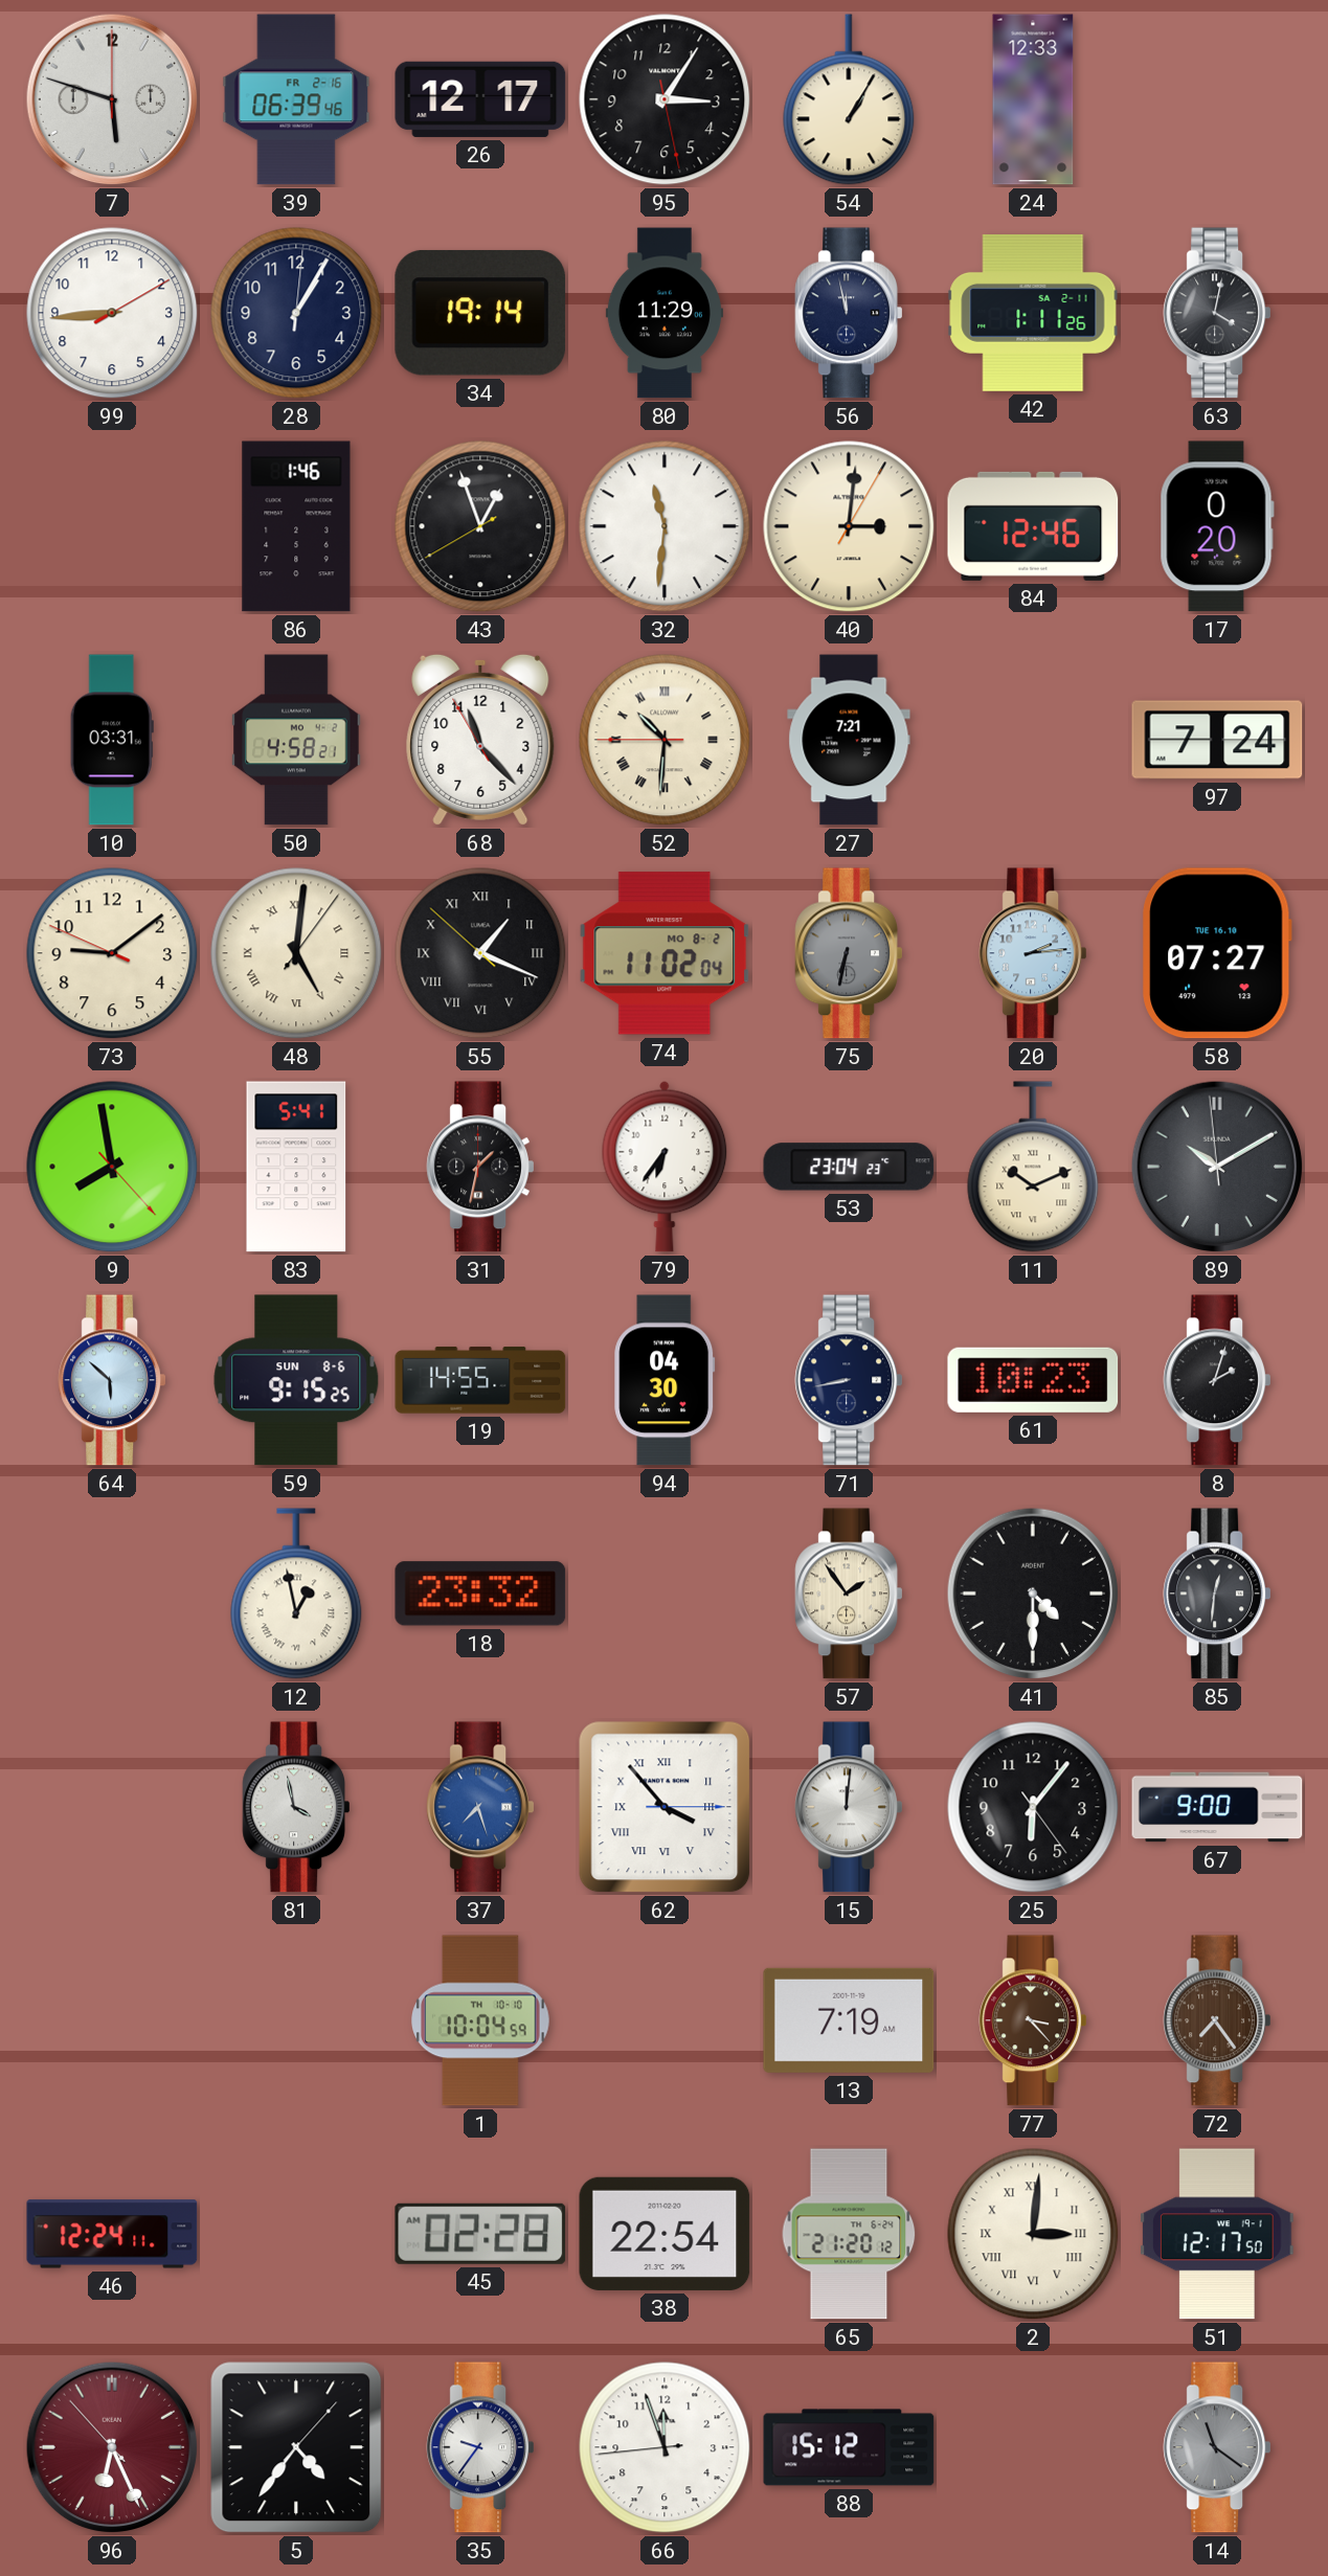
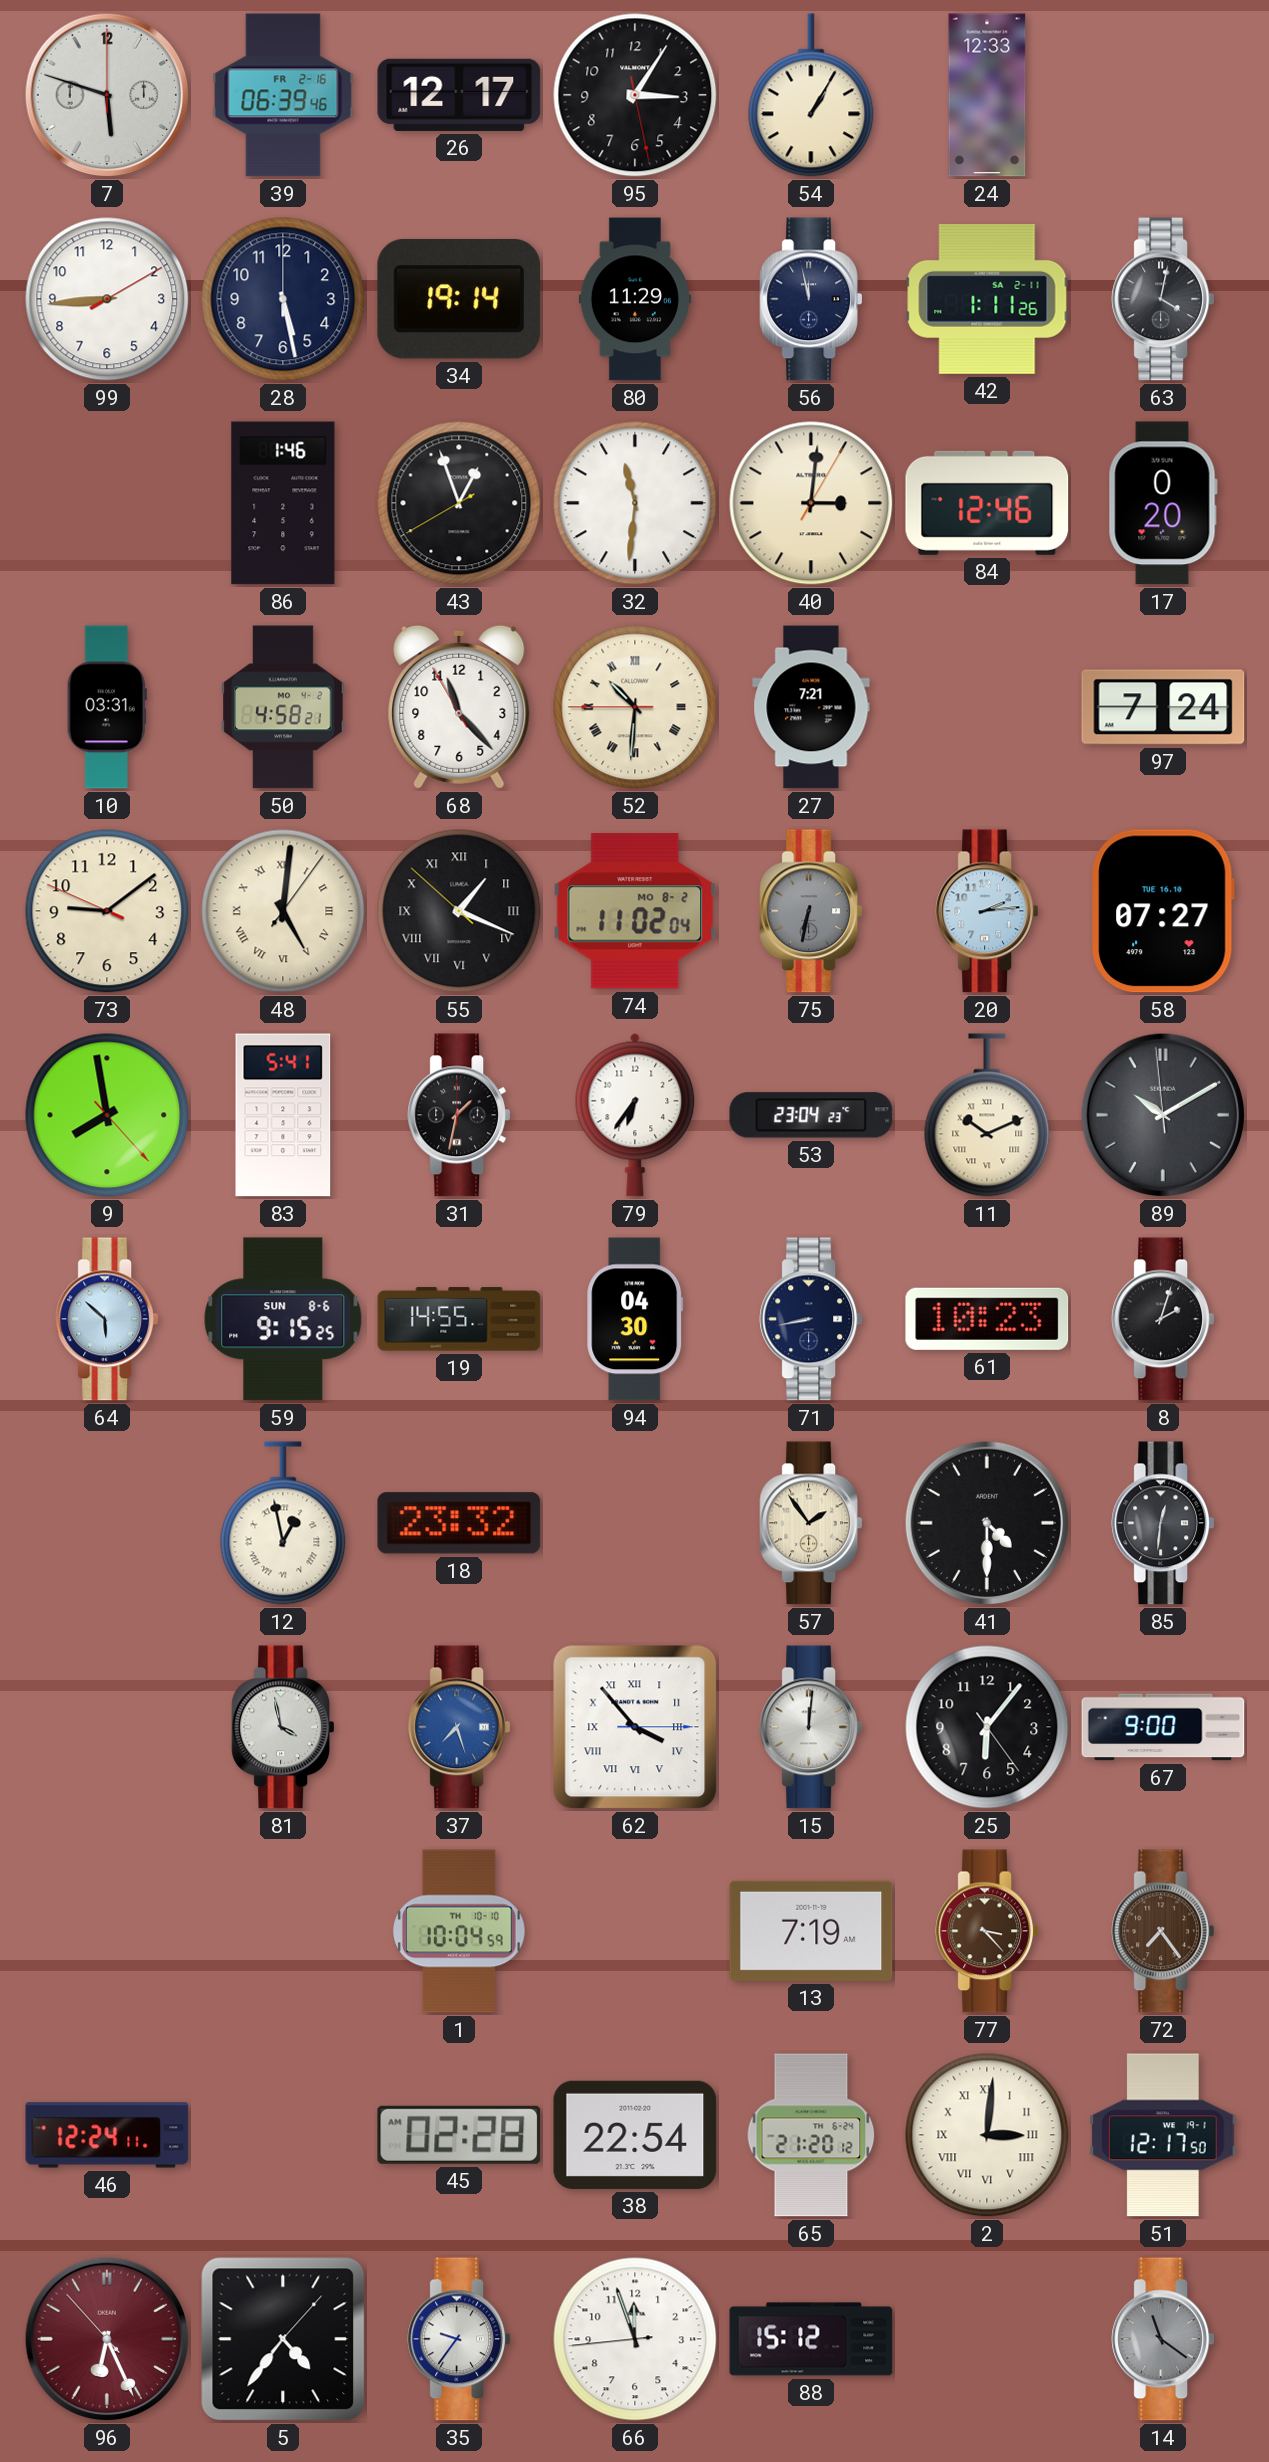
28: 1:05 -> 5:28 (283, 299)
